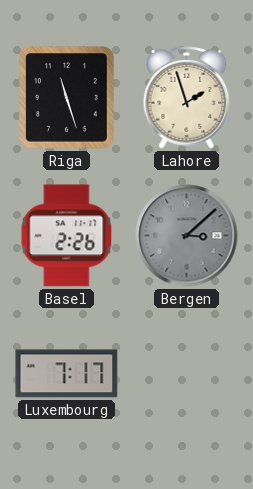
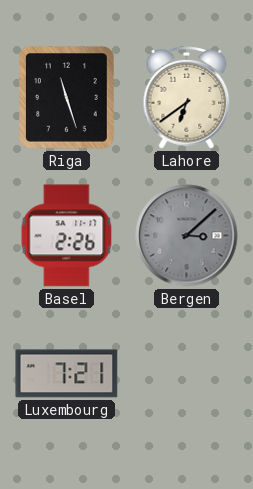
Lahore: 1:57 -> 6:39 (187, 97)
Luxembourg: 7:17 -> 7:21 (67, 374)
